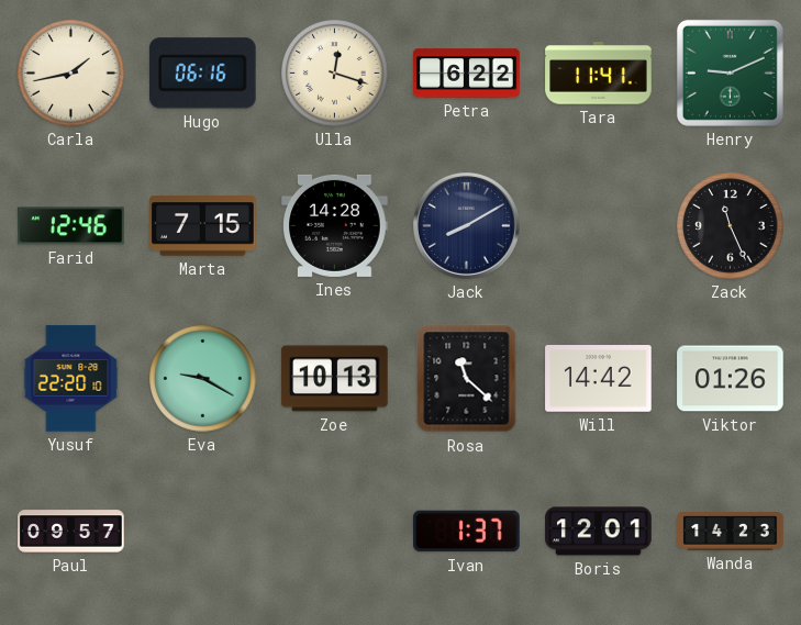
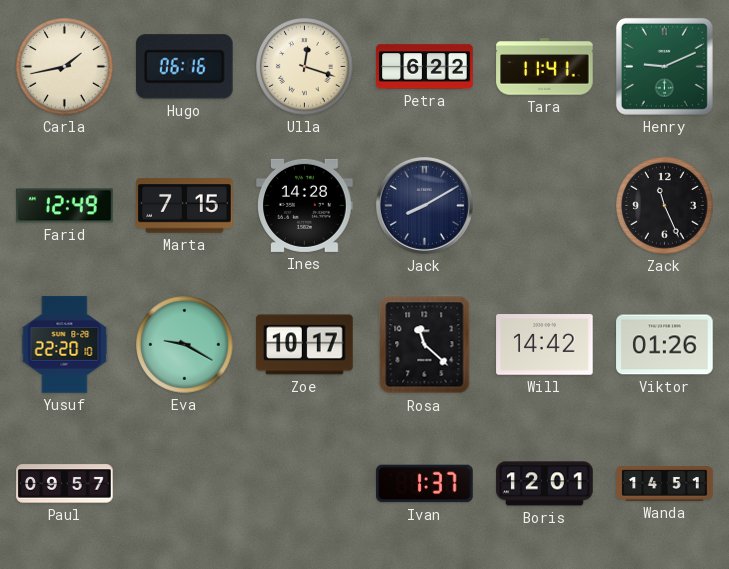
Farid: 12:46 -> 12:49 (65, 206)
Zoe: 10:13 -> 10:17 (305, 345)
Wanda: 14:23 -> 14:51 (665, 484)
